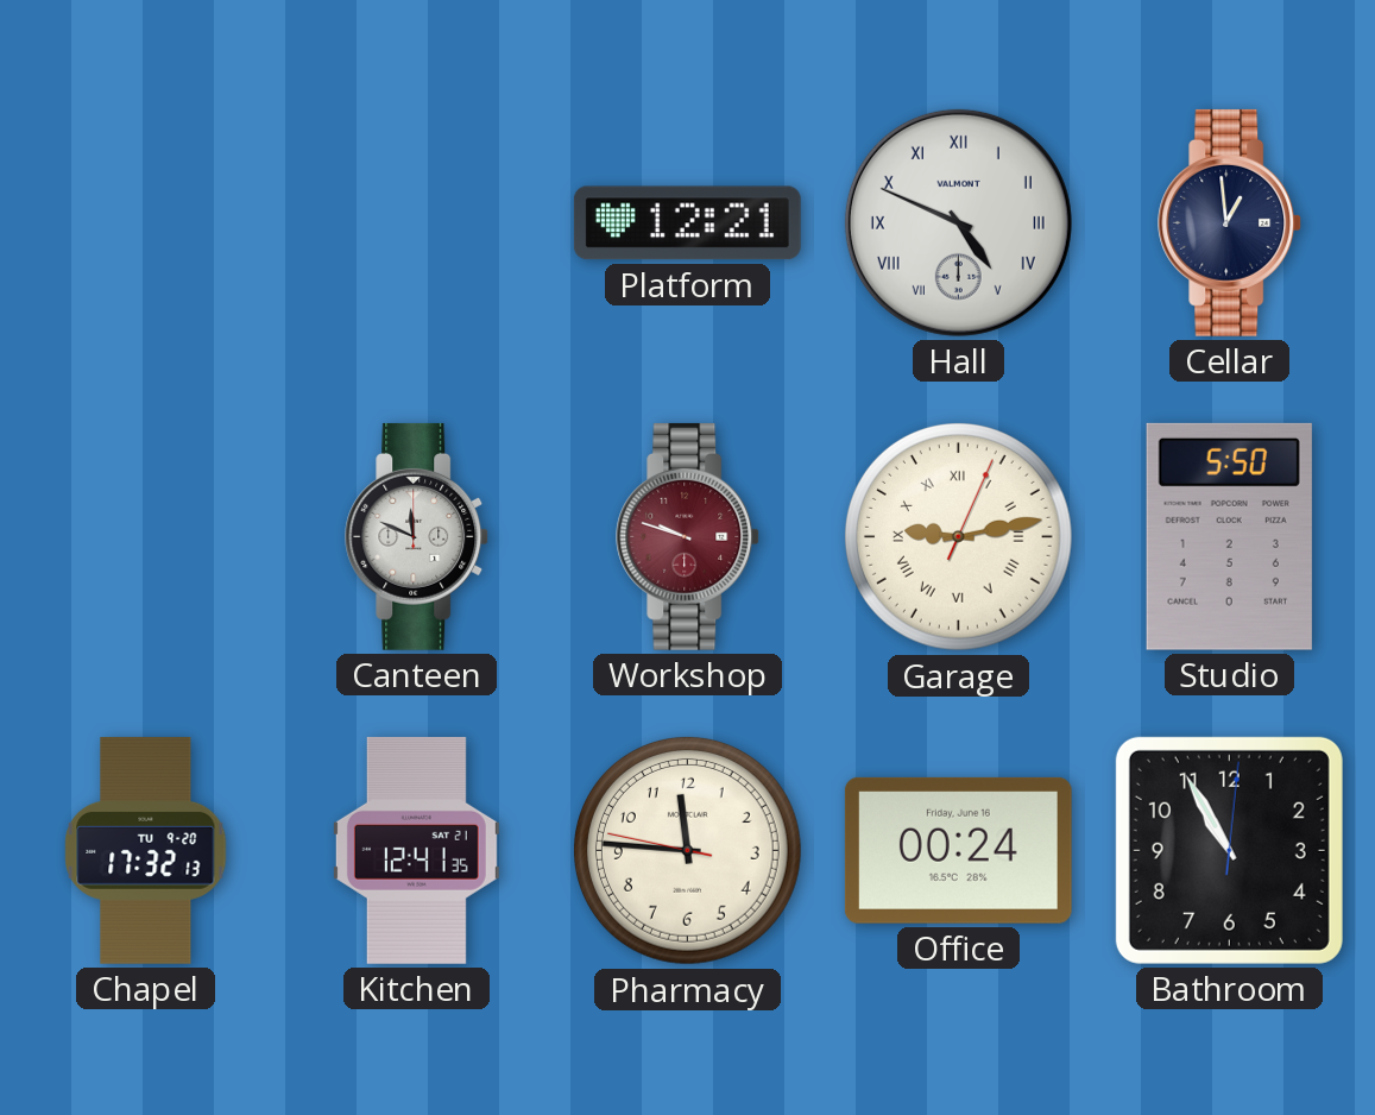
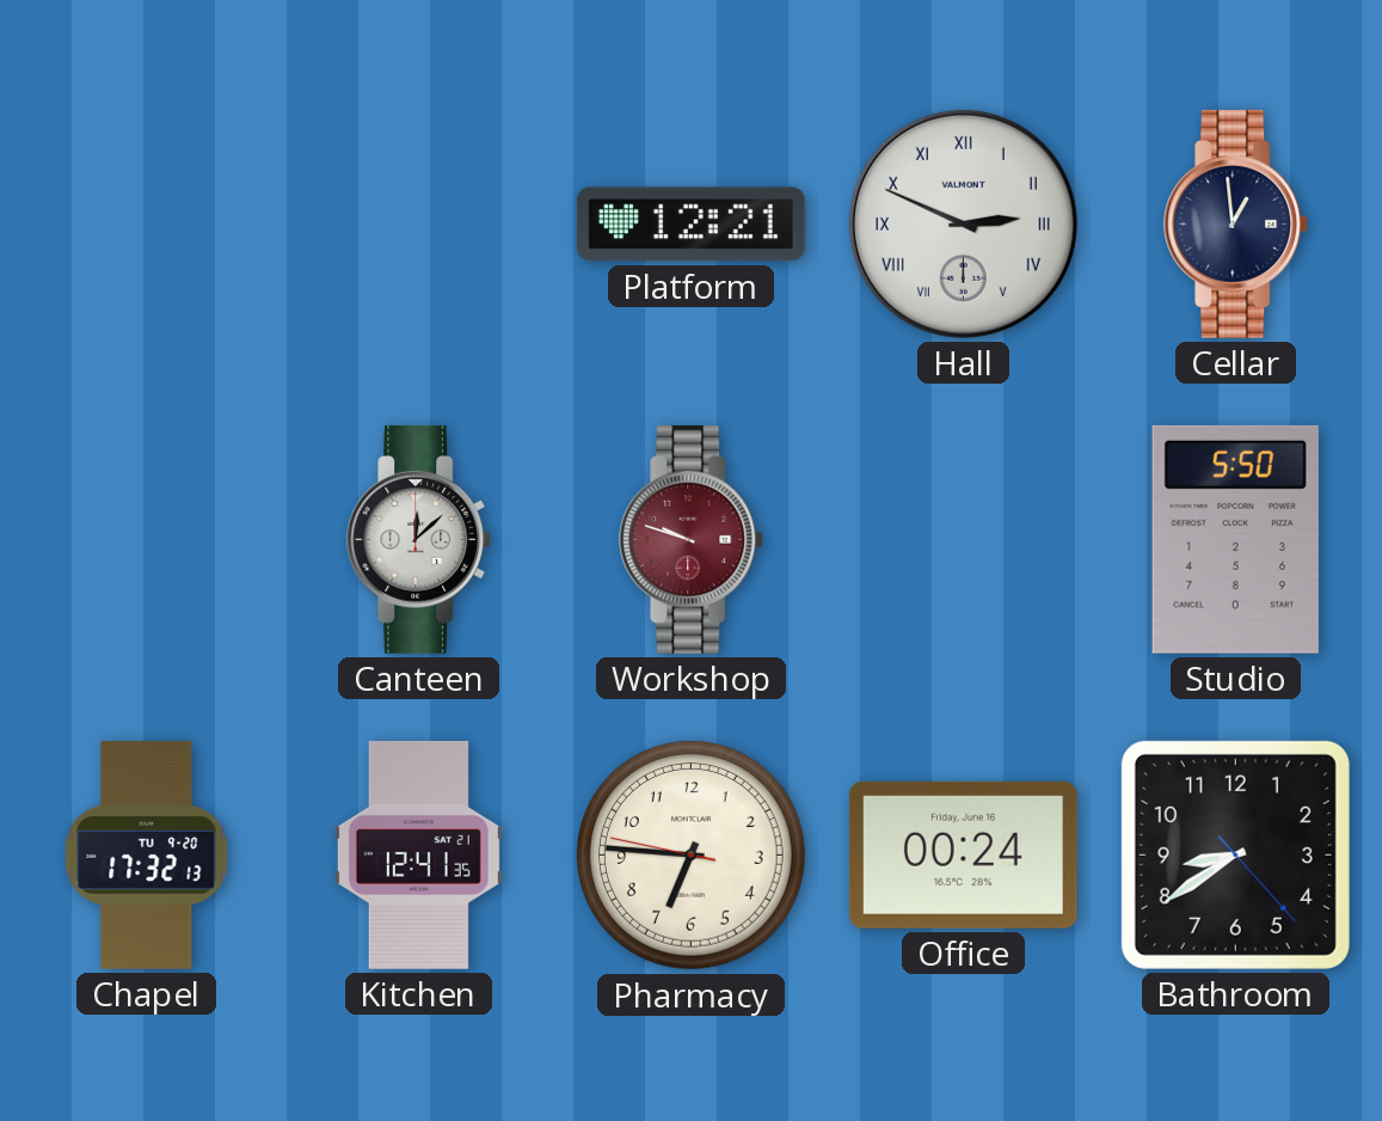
Hall: 4:49 -> 2:49 (963, 223)
Canteen: 11:49 -> 12:08 (419, 539)
Garage: 9:13 -> none (959, 537)
Pharmacy: 11:45 -> 6:45 (692, 856)
Bathroom: 10:55 -> 8:39 (1235, 854)
